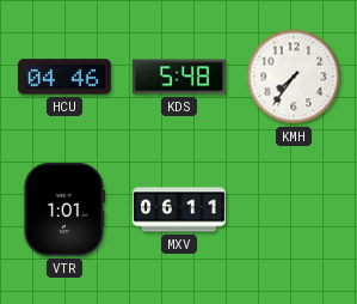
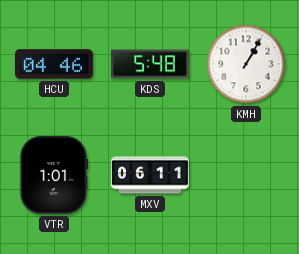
KMH: 7:36 -> 1:05 (246, 64)
